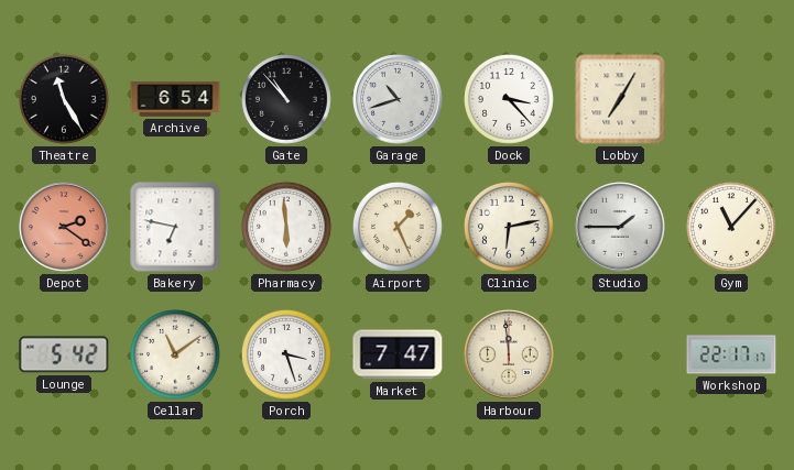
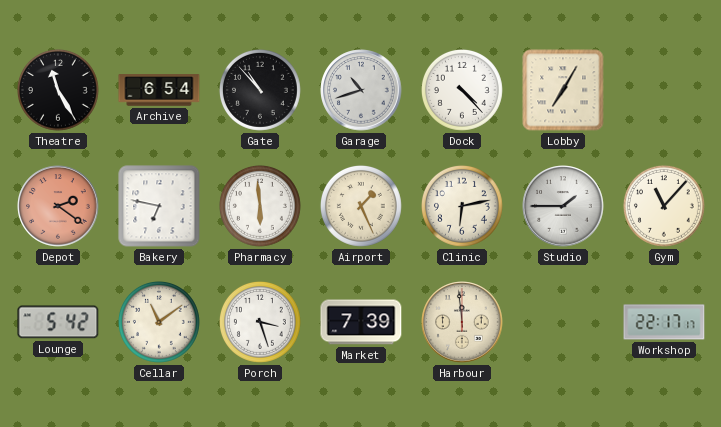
Dock: 3:23 -> 4:23 (462, 90)
Market: 7:47 -> 7:39 (361, 322)
